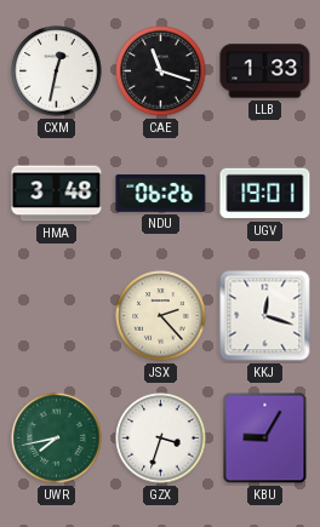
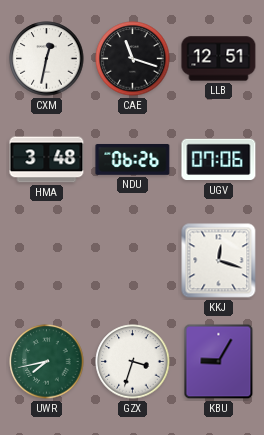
LLB: 1:33 -> 12:51 (219, 59)
UGV: 19:01 -> 07:06 (219, 160)
JSX: 2:23 -> none (161, 316)
